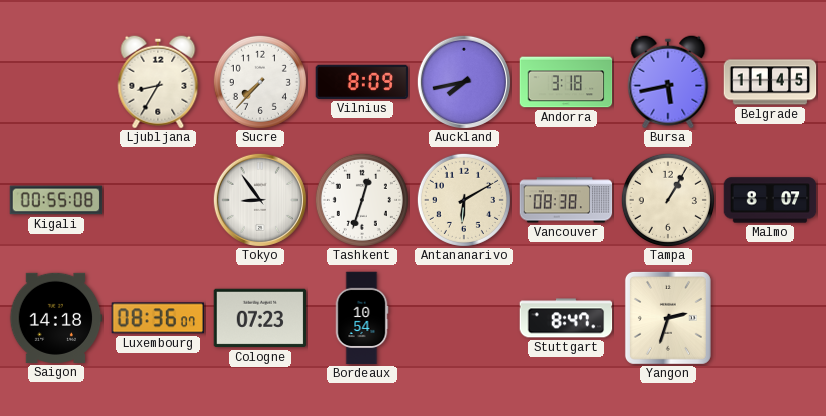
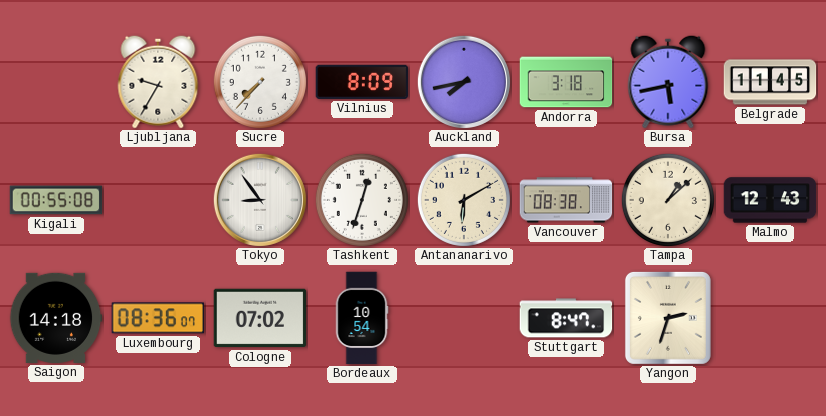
Ljubljana: 8:35 -> 9:35 (158, 82)
Tampa: 1:05 -> 1:08 (668, 200)
Malmo: 8:07 -> 12:43 (770, 200)
Cologne: 07:23 -> 07:02 (260, 318)
